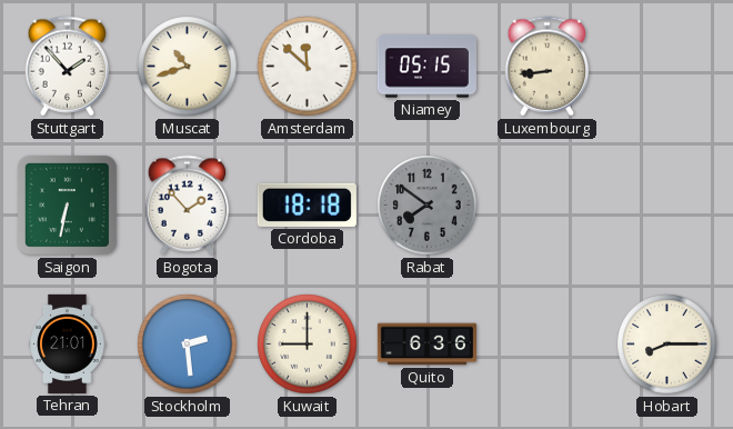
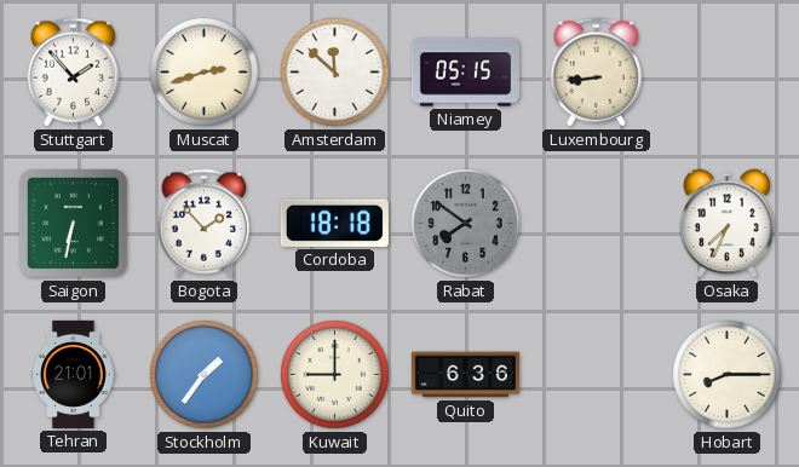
Muscat: 10:42 -> 2:42 (205, 73)
Osaka: none -> 7:34 (728, 224)
Stockholm: 2:29 -> 1:36 (205, 375)
